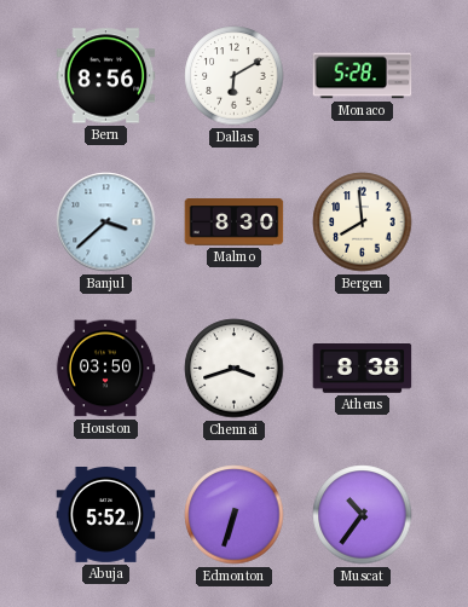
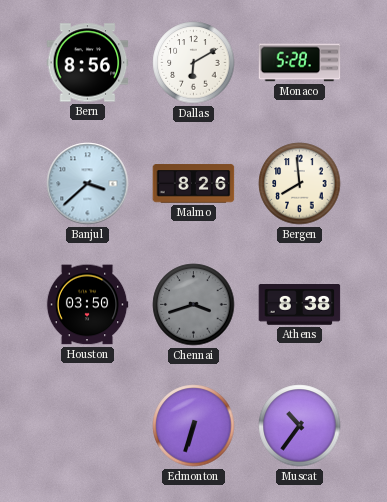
Malmo: 8:30 -> 8:26 (194, 184)
Chennai dial: white -> grey (194, 305)
Abuja: 5:52 -> none (106, 515)
